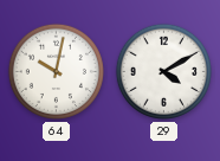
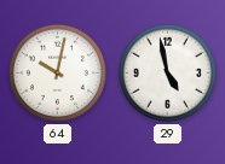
29: 4:10 -> 4:58 (167, 72)
